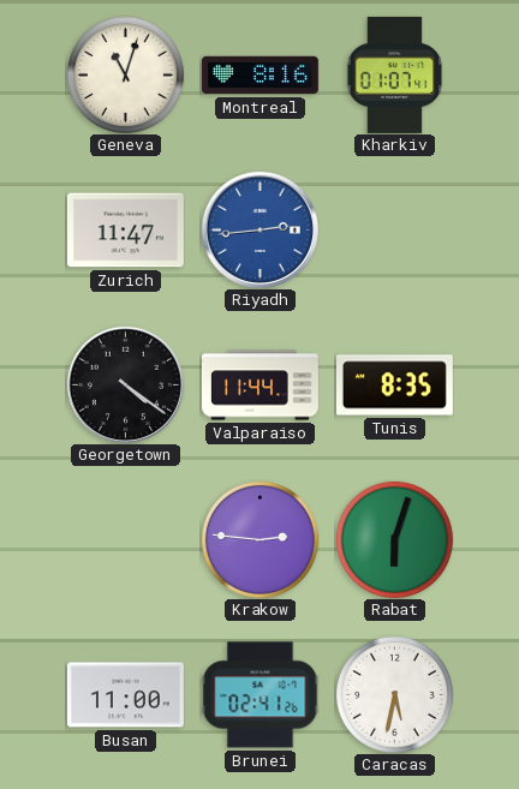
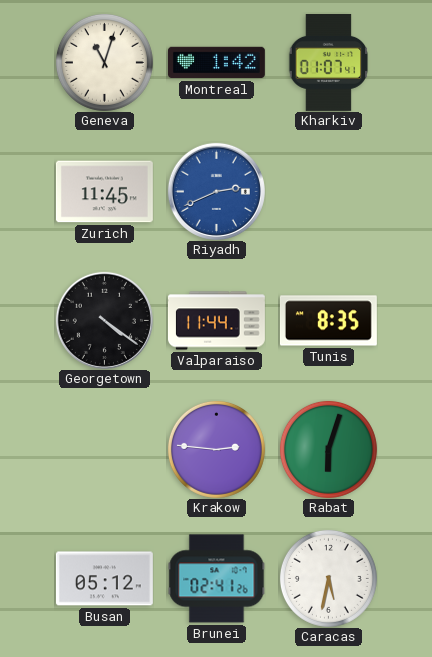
Montreal: 8:16 -> 1:42 (216, 63)
Zurich: 11:47 -> 11:45 (104, 192)
Riyadh: 2:44 -> 2:41 (216, 191)
Busan: 11:00 -> 05:12 (104, 579)
